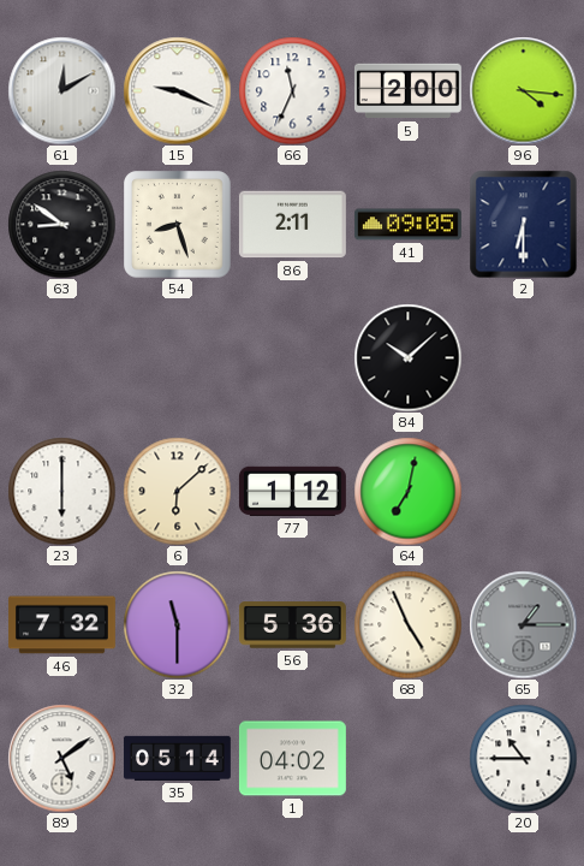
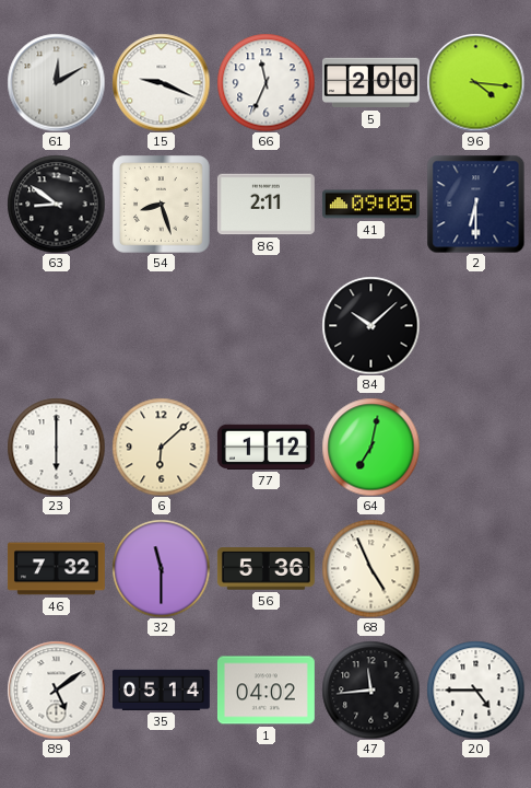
65: 1:15 -> none (523, 624)
47: none -> 11:44 (370, 690)
20: 10:45 -> 4:45 (475, 690)
